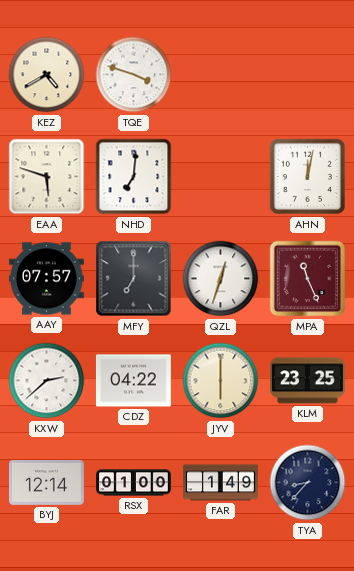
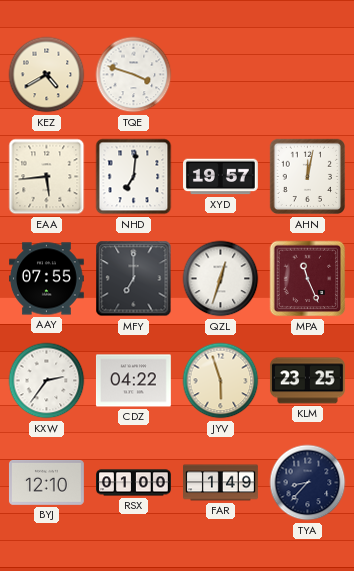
EAA: 5:48 -> 5:44 (47, 177)
XYD: none -> 19:57 (221, 177)
AAY: 07:57 -> 07:55 (47, 279)
KXW: 2:38 -> 2:36 (47, 381)
JYV: 6:00 -> 5:57 (221, 381)
BYJ: 12:14 -> 12:10 (46, 483)
